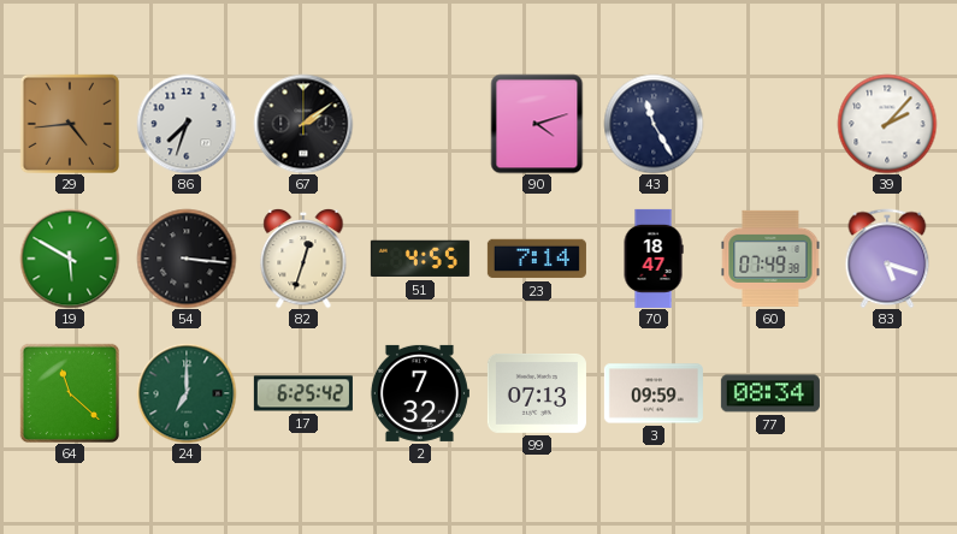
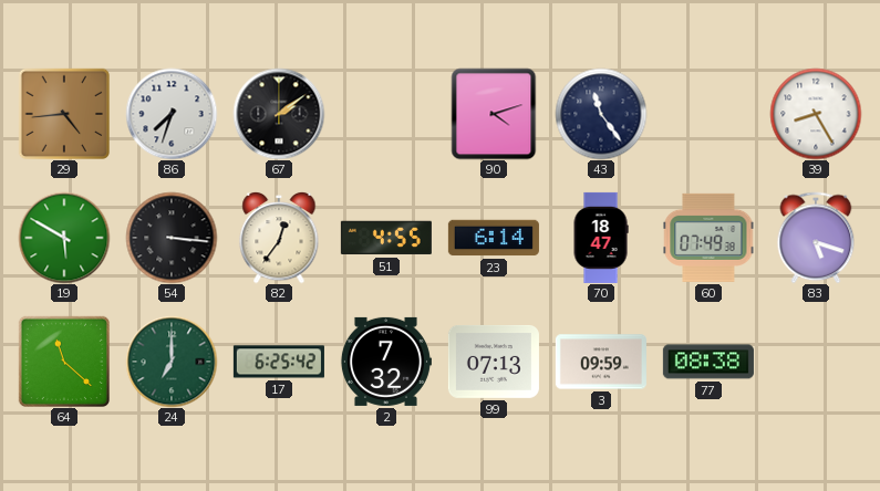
43: 11:25 -> 11:24 (601, 114)
39: 2:07 -> 8:25 (816, 114)
82: 12:33 -> 12:36 (279, 238)
23: 7:14 -> 6:14 (494, 238)
77: 08:34 -> 08:38 (708, 362)
